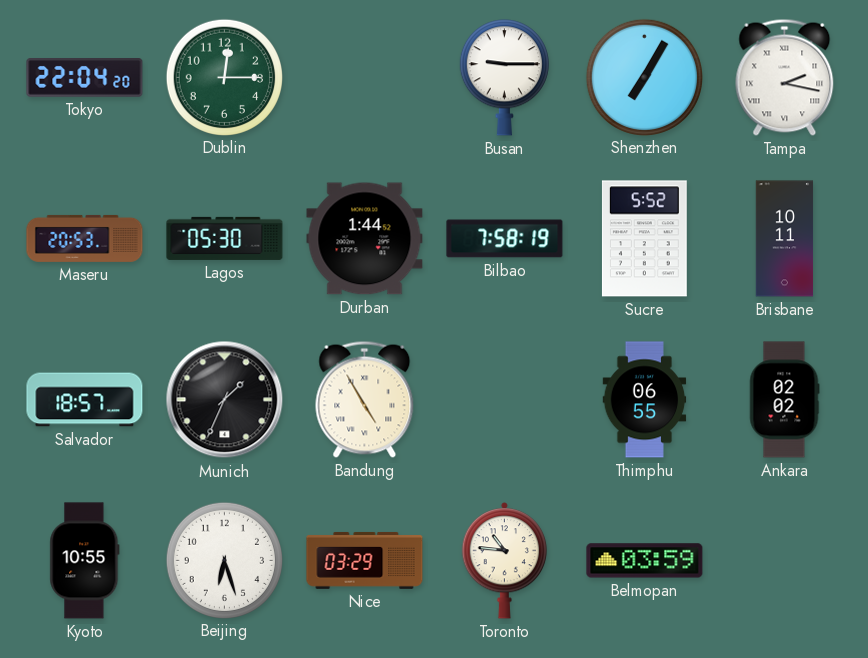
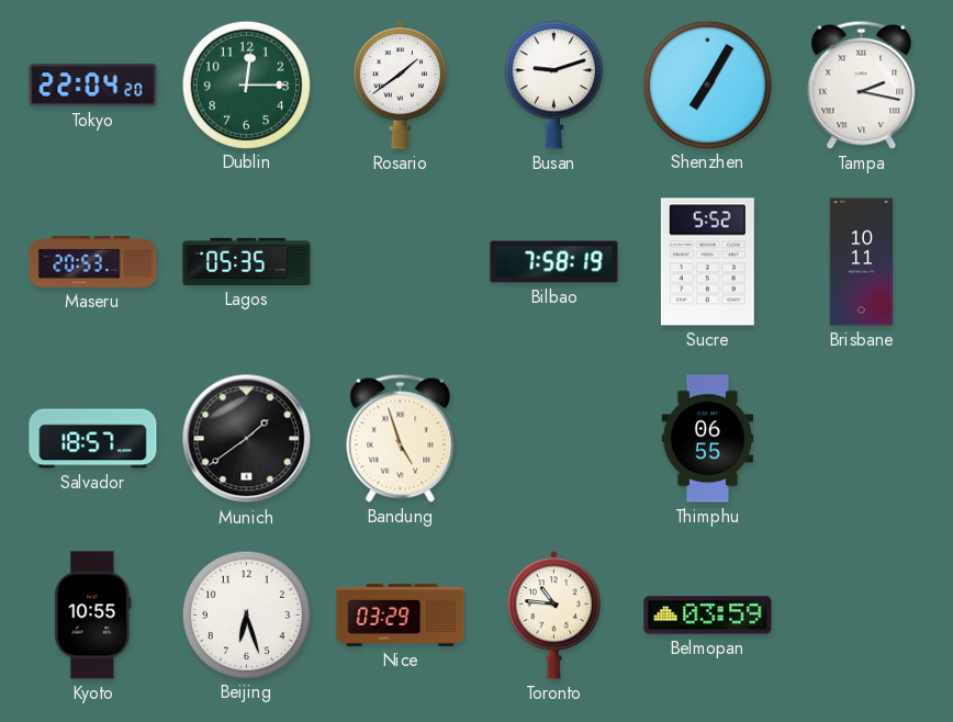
Rosario: none -> 1:39 (401, 86)
Busan: 9:15 -> 9:12 (553, 86)
Lagos: 05:30 -> 05:35 (247, 261)
Durban: 1:44 -> none (365, 239)
Munich: 1:34 -> 1:39 (247, 439)
Bandung: 4:55 -> 4:57 (401, 438)
Ankara: 02:02 -> none (784, 400)
